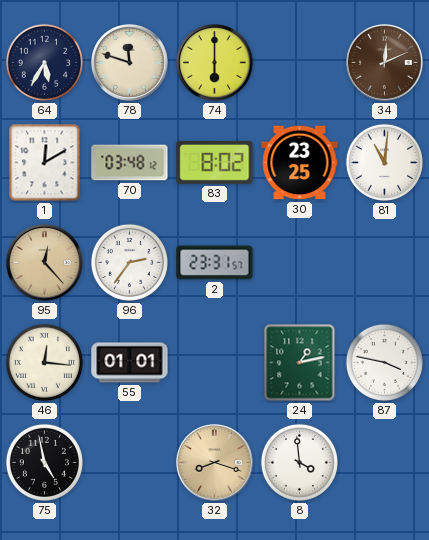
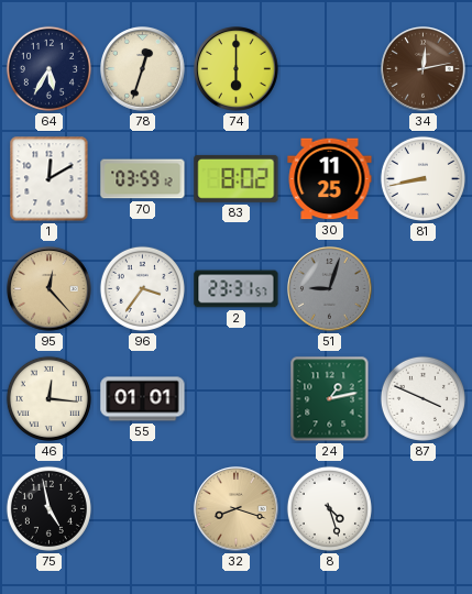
78: 11:48 -> 12:33 (143, 69)
34: 12:11 -> 12:13 (424, 69)
70: 03:48 -> 03:59 (143, 179)
30: 23:25 -> 11:25 (330, 179)
81: 11:01 -> 8:43 (422, 178)
96: 2:36 -> 3:36 (142, 288)
51: none -> 9:03 (330, 289)
87: 3:47 -> 3:49 (422, 398)
8: 3:59 -> 4:27 (329, 508)
